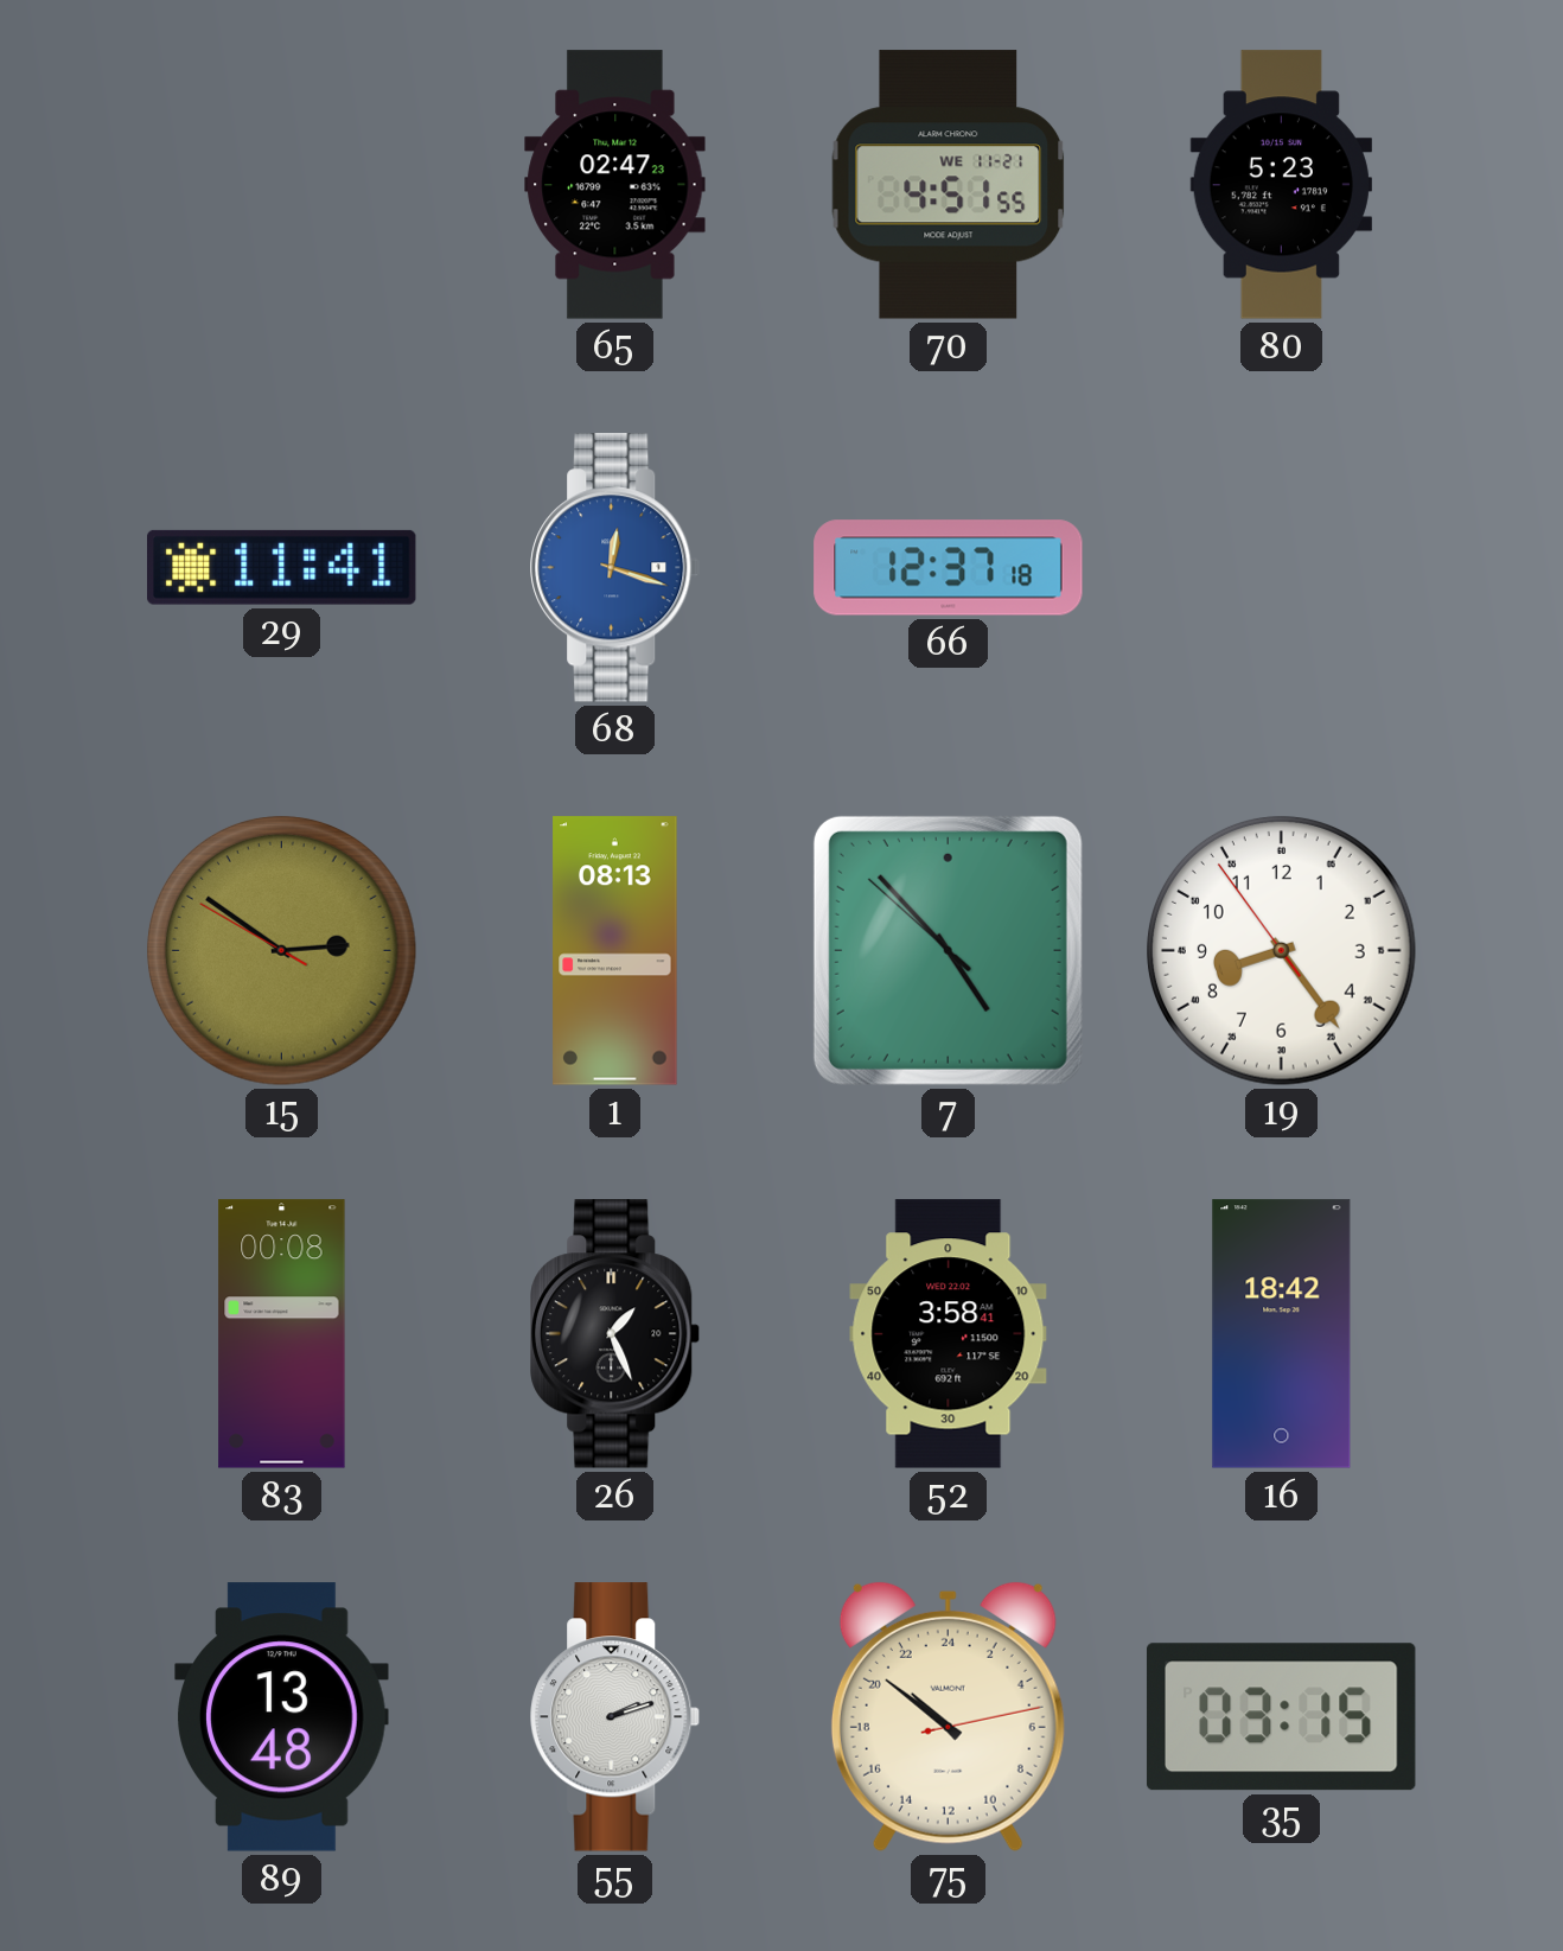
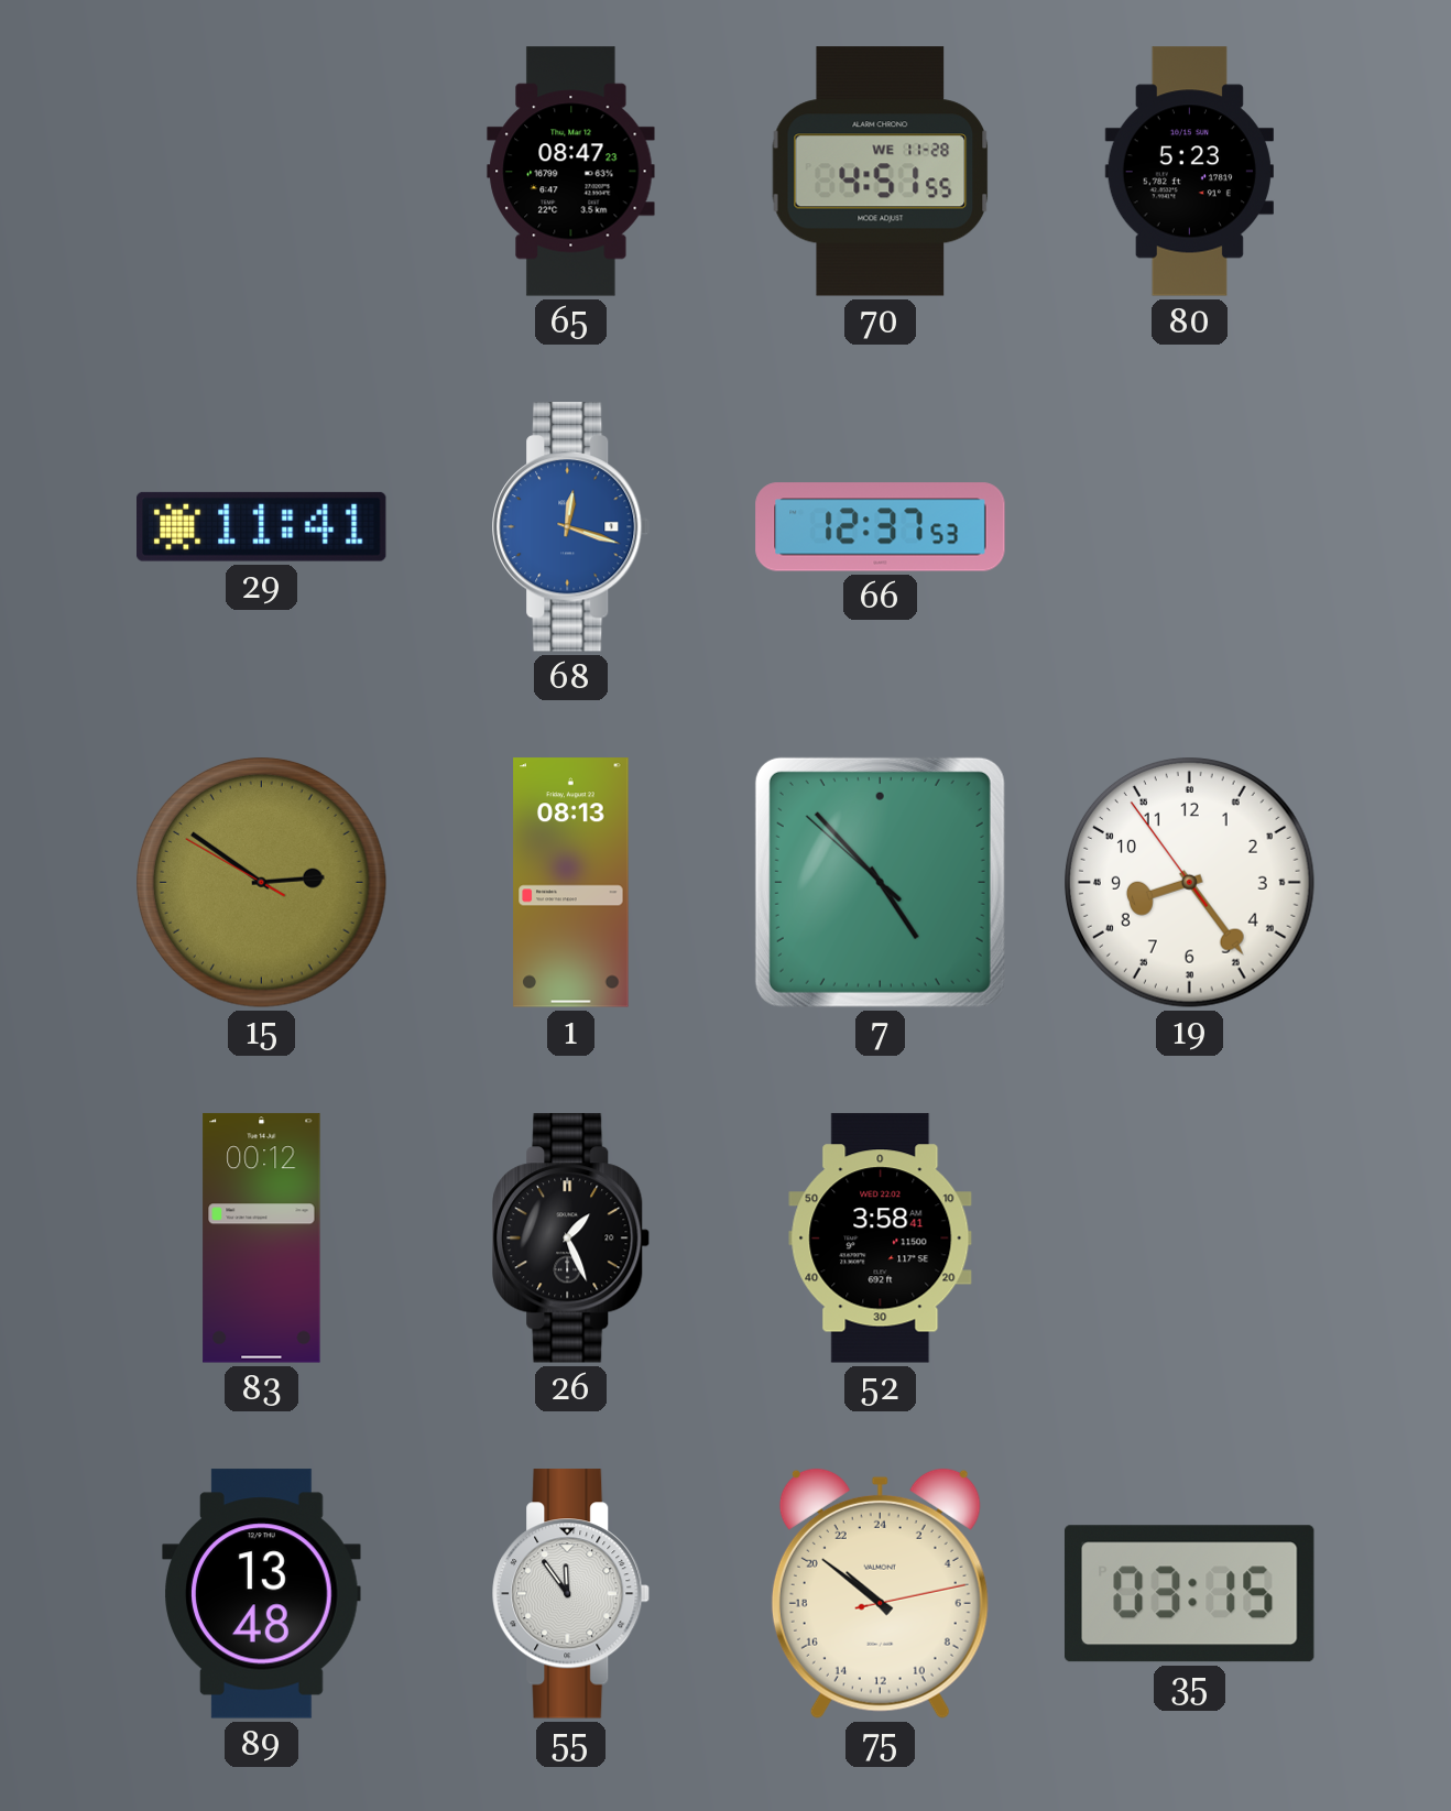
65: 02:47 -> 08:47 (571, 172)
70 date: WE 11-21 -> WE 11-28 (881, 172)
66: 12:37:18 -> 12:37:53 (881, 527)
83: 00:08 -> 00:12 (262, 1239)
16: 18:42 -> none (1282, 1334)
55: 2:12 -> 11:54 (571, 1594)
